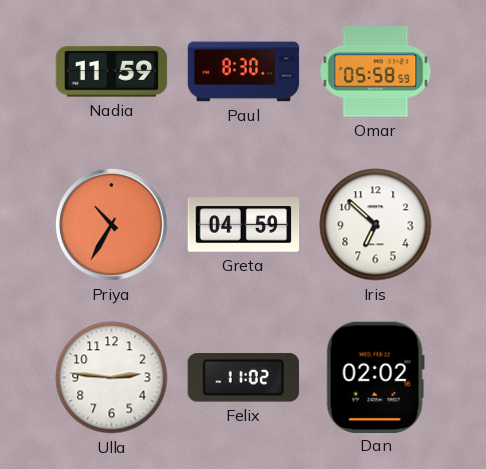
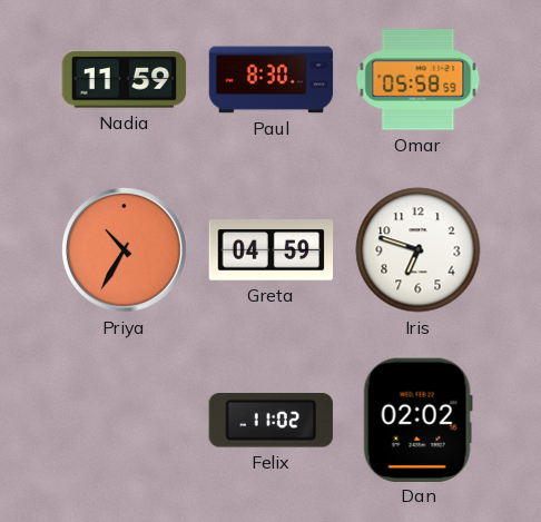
Iris: 6:52 -> 6:48 (419, 250)
Ulla: 2:46 -> none (112, 378)
